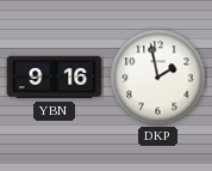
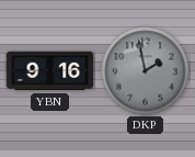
DKP dial: white -> grey (146, 71)
